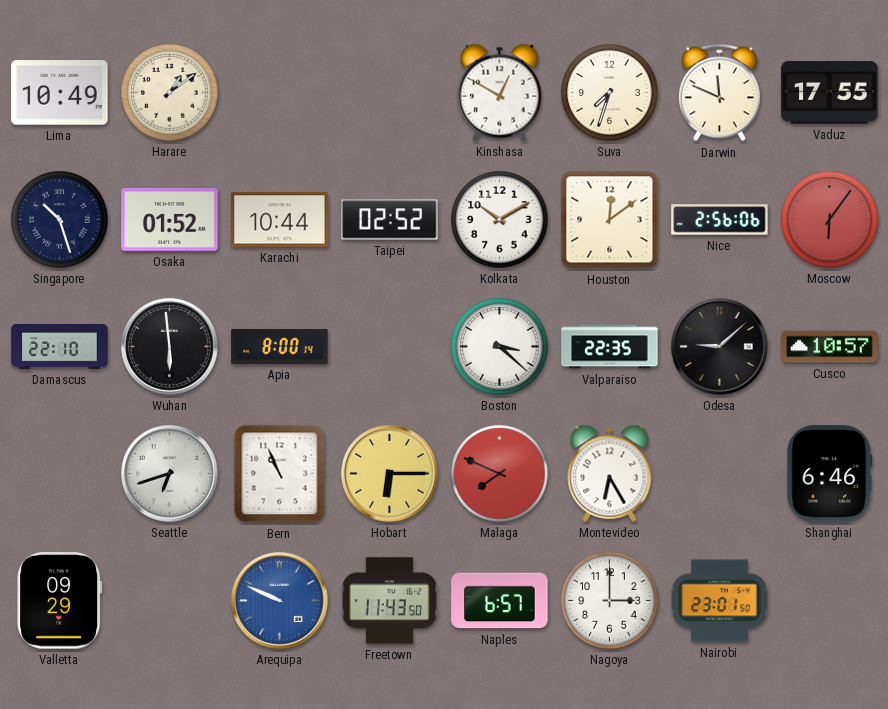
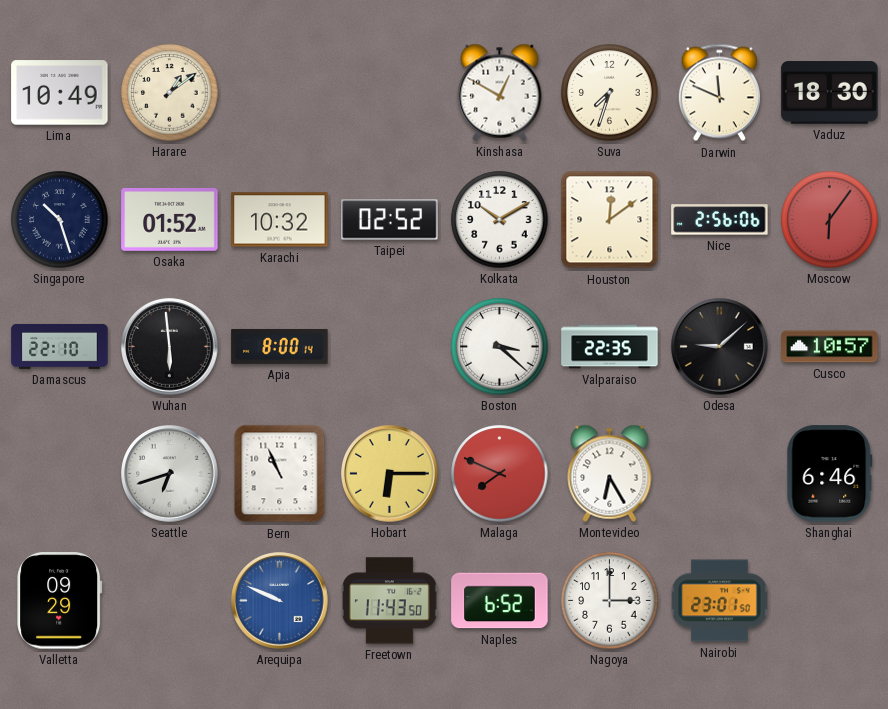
Vaduz: 17:55 -> 18:30 (830, 93)
Karachi: 10:44 -> 10:32 (280, 220)
Naples: 6:57 -> 6:52 (500, 601)
